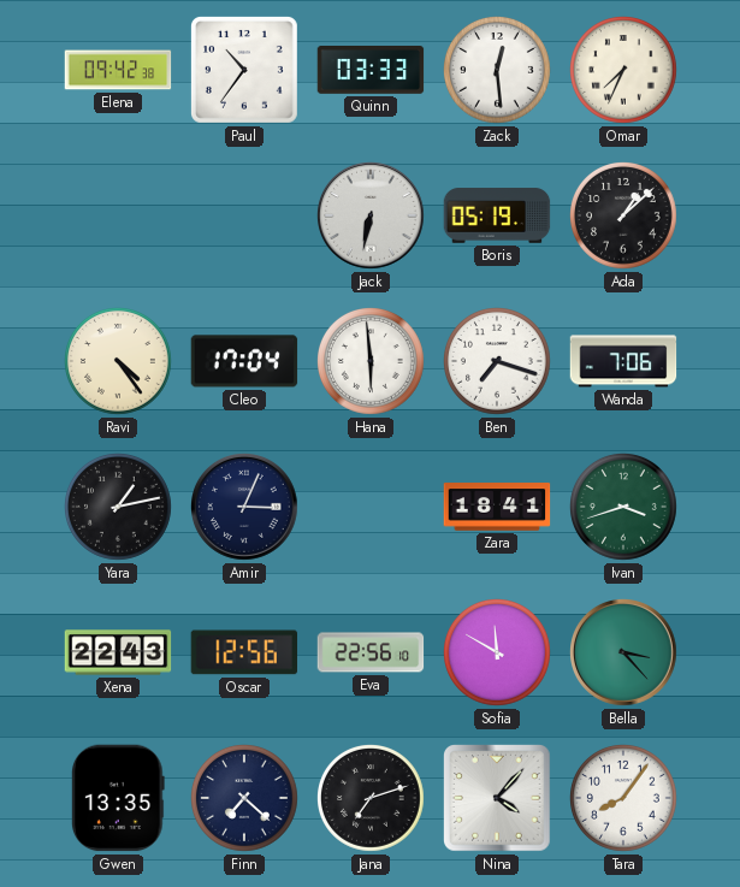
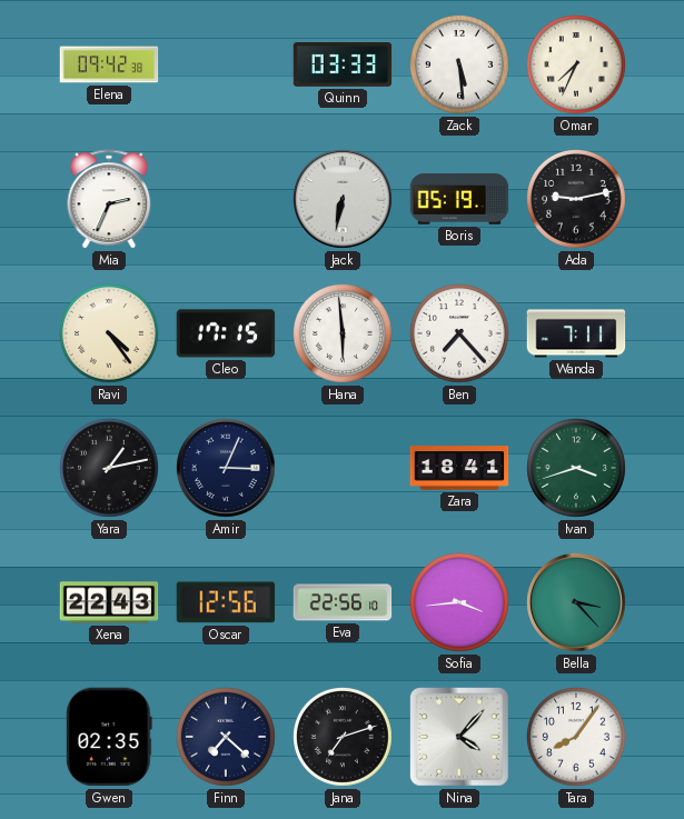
Paul: 10:36 -> none (244, 70)
Zack: 12:29 -> 5:29 (460, 66)
Mia: none -> 2:34 (109, 199)
Ada: 1:08 -> 9:13 (577, 200)
Cleo: 17:04 -> 17:15 (226, 333)
Ben: 7:18 -> 7:23 (460, 334)
Wanda: 7:06 -> 7:11 (576, 333)
Sofia: 11:50 -> 3:44 (460, 603)
Gwen: 13:35 -> 02:35 (109, 737)
